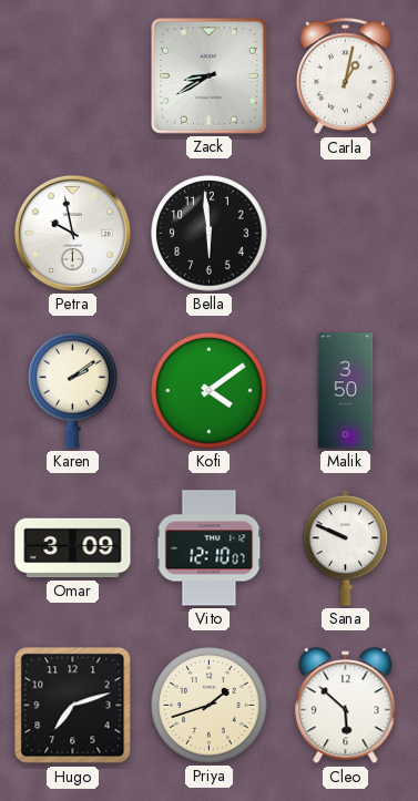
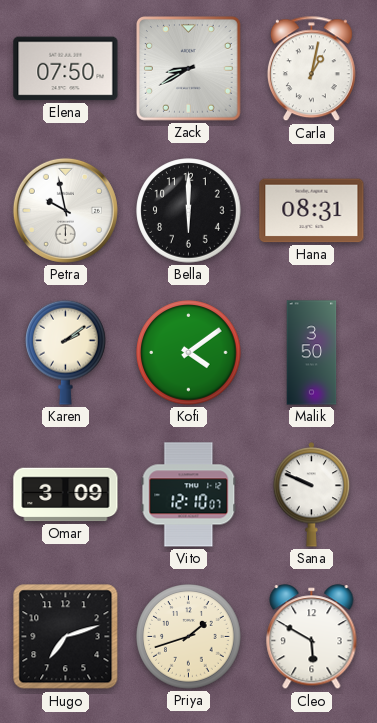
Elena: none -> 07:50 (66, 69)
Bella: 5:59 -> 6:00 (189, 211)
Hana: none -> 08:31 (312, 211)
Cleo: 5:52 -> 5:50 (312, 637)
